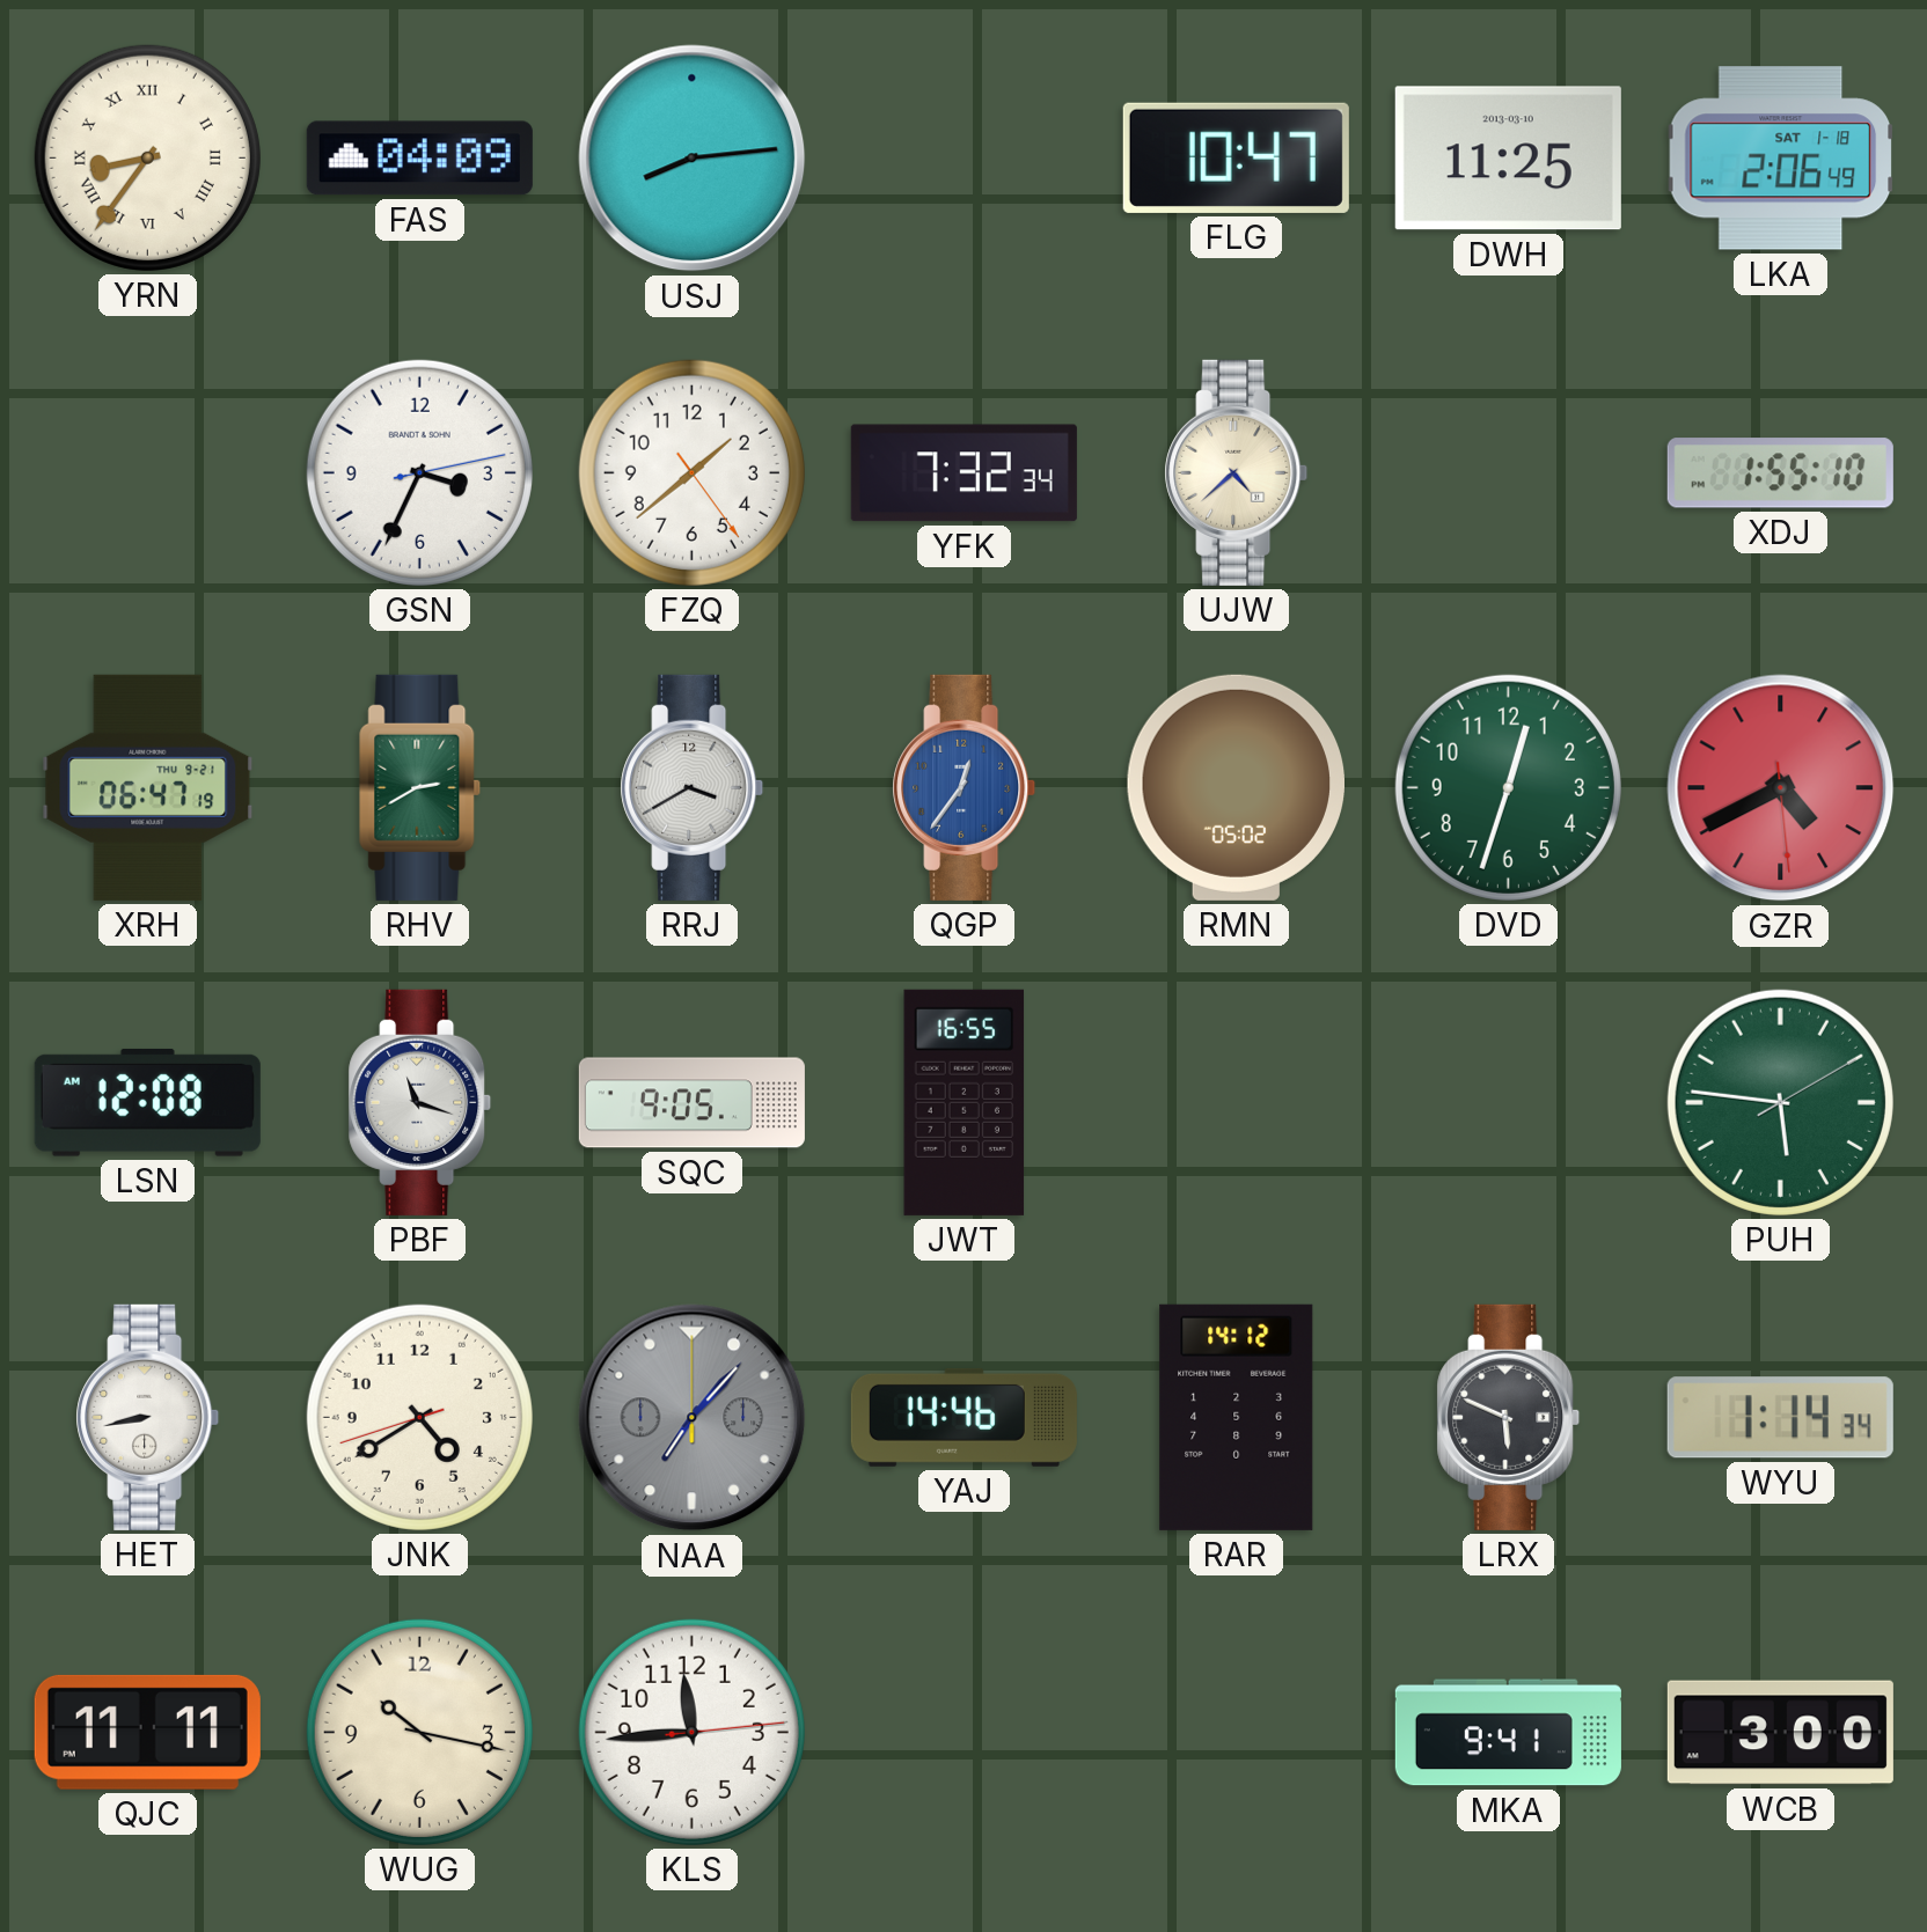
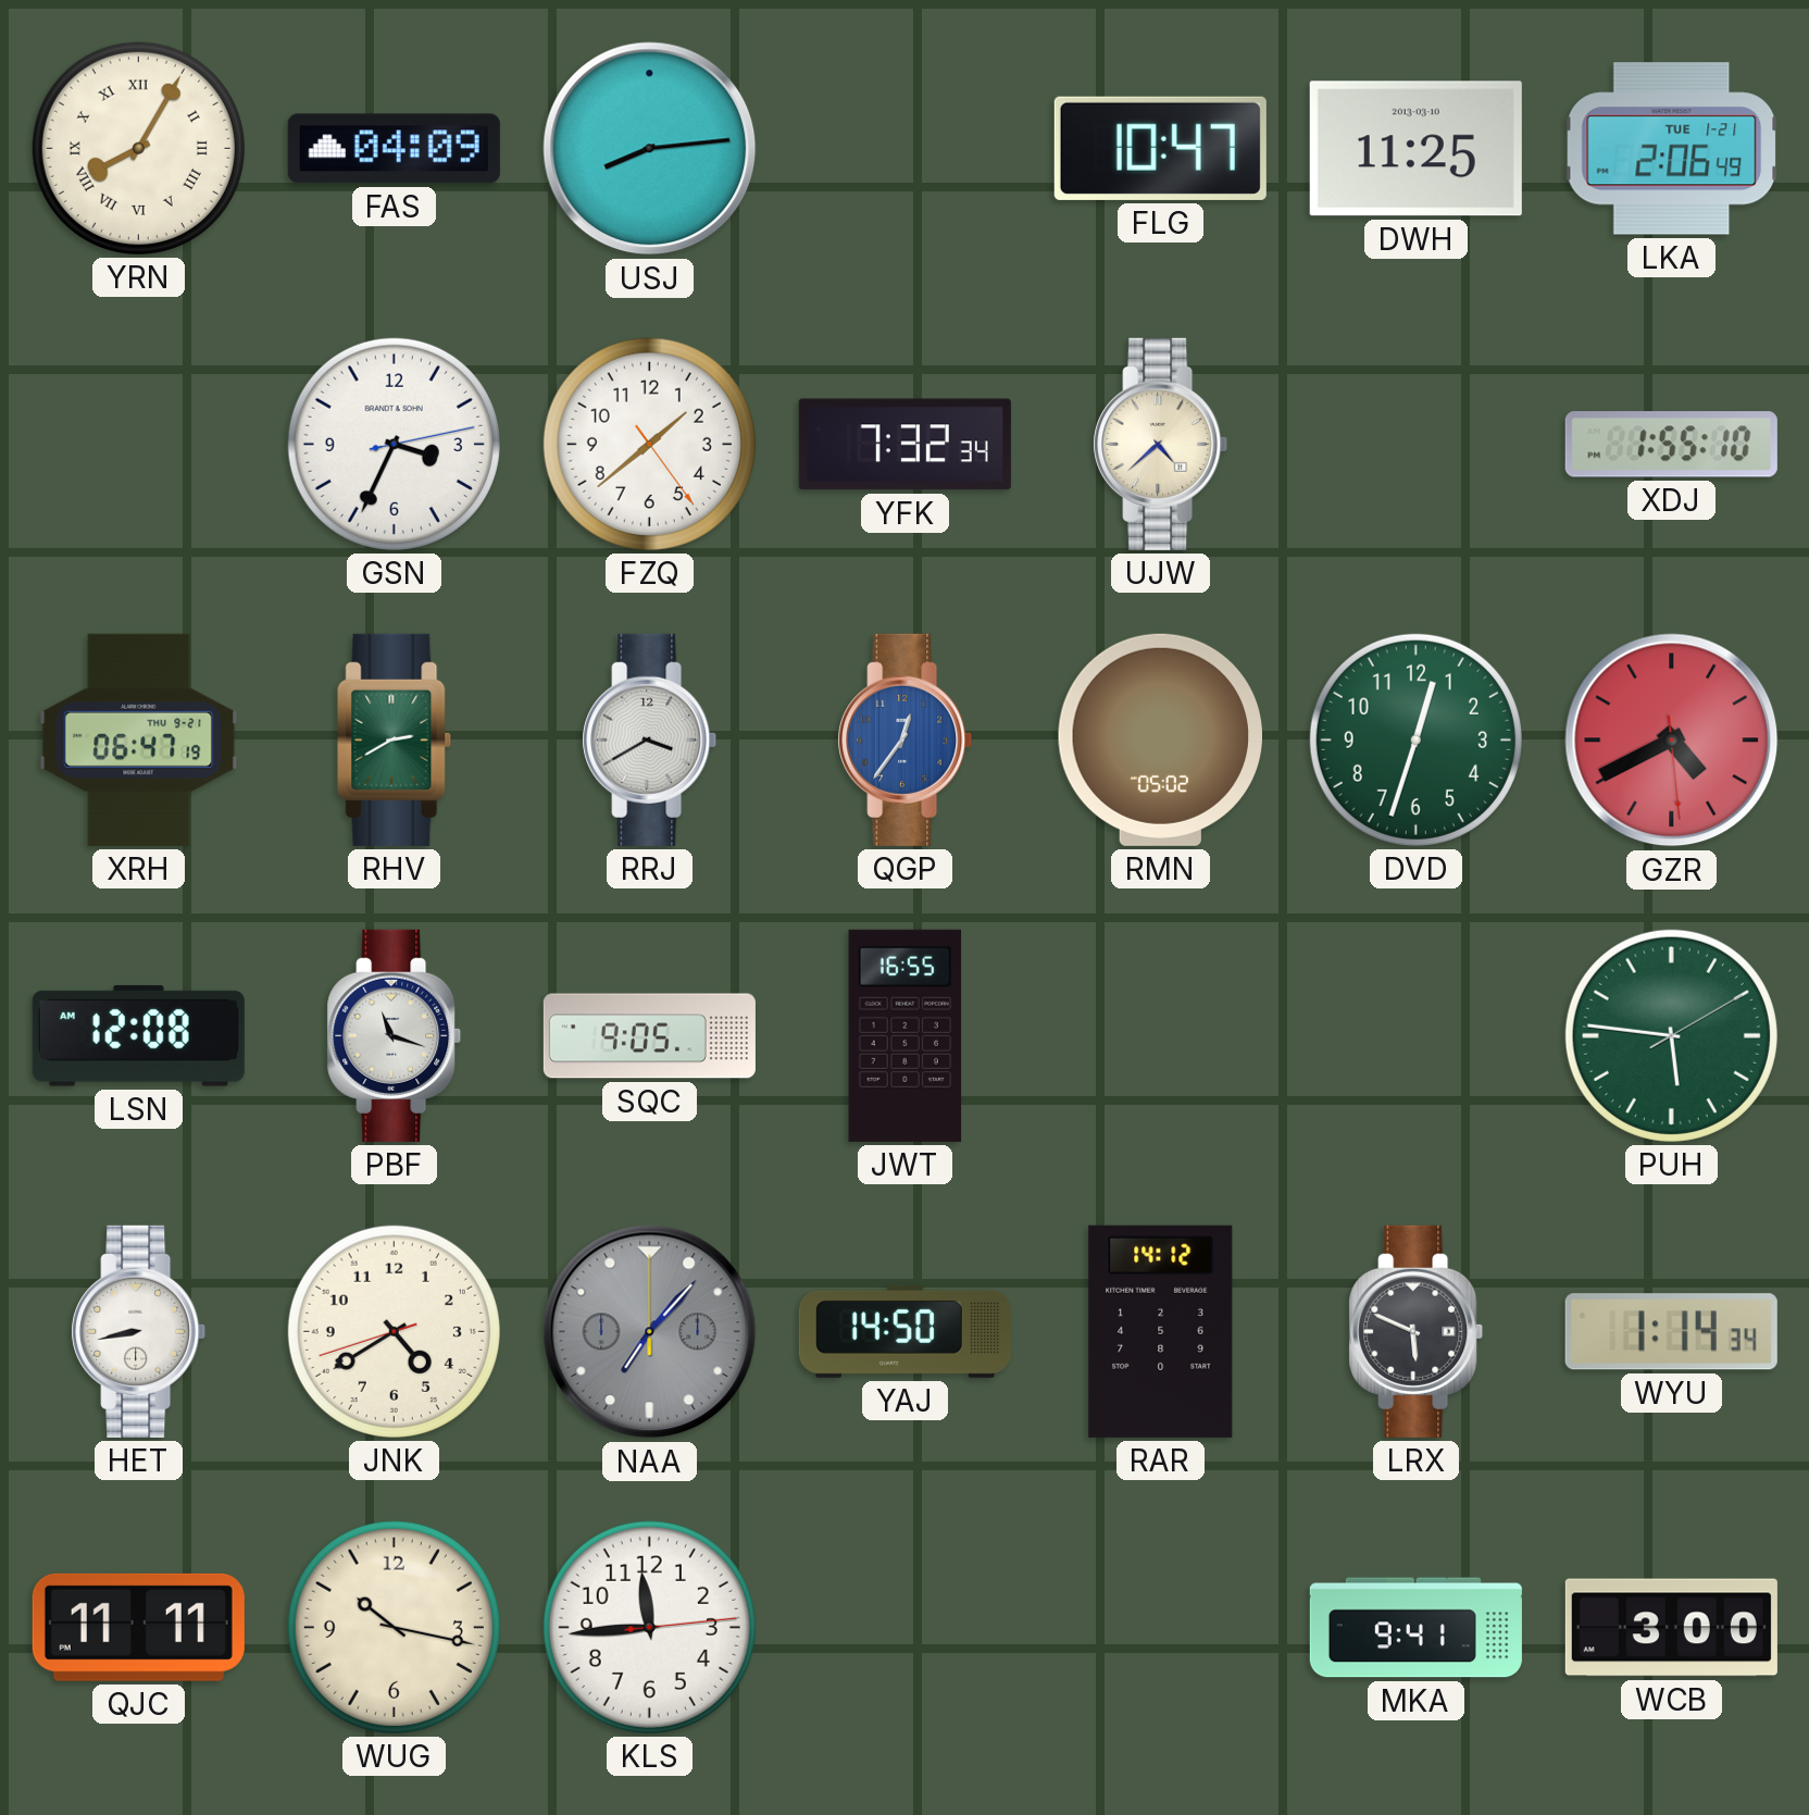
YRN: 8:36 -> 8:05 (138, 148)
LKA date: SAT 1-18 -> TUE 1-21 (1672, 149)
YAJ: 14:46 -> 14:50 (904, 1331)
